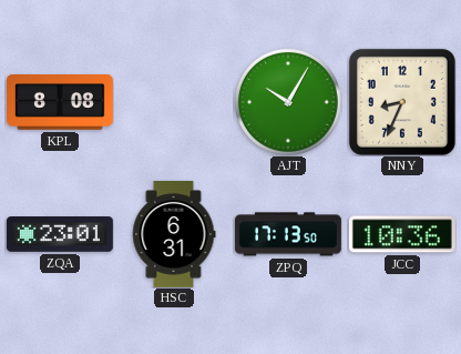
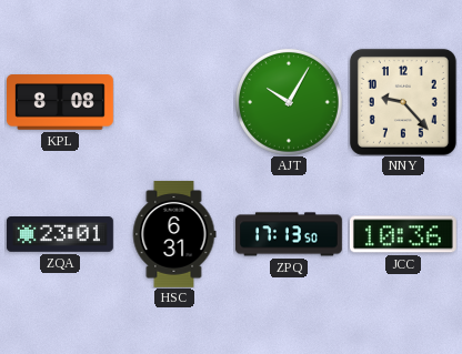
NNY: 8:34 -> 9:23 (403, 102)
